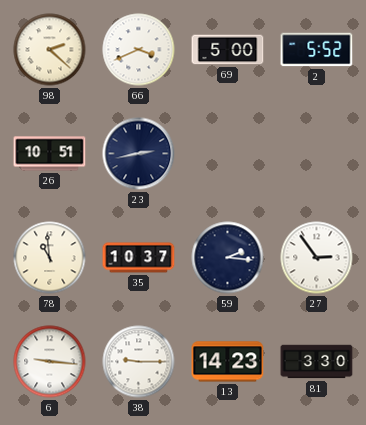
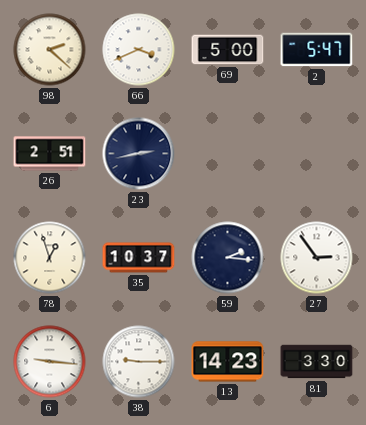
2: 5:52 -> 5:47 (317, 50)
26: 10:51 -> 2:51 (50, 154)
78: 10:59 -> 12:57 (50, 258)
